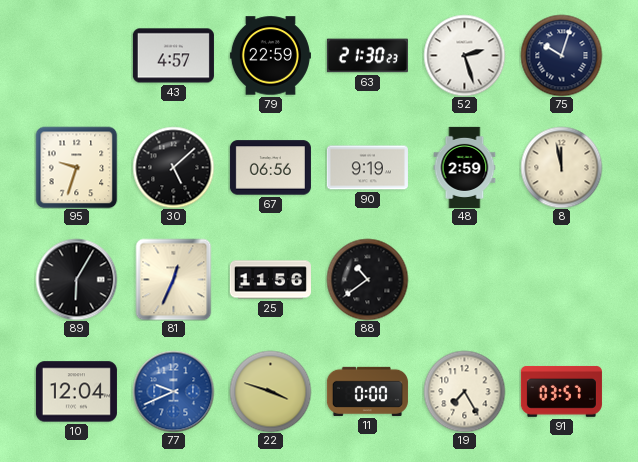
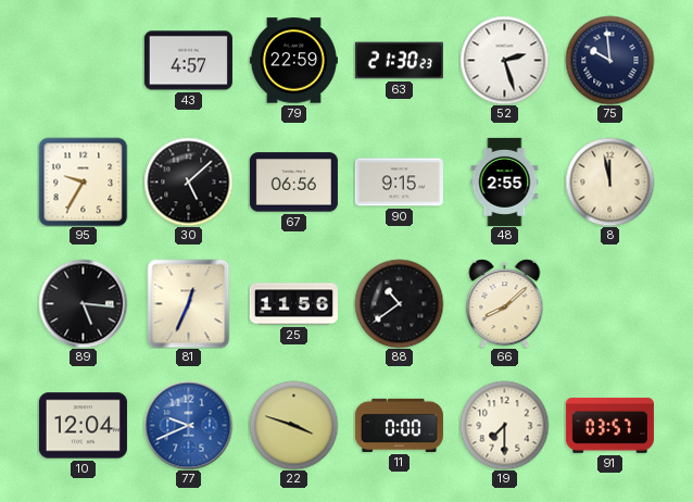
75: 10:03 -> 9:59 (609, 60)
95: 9:33 -> 9:35 (83, 181)
90: 9:19 -> 9:15 (399, 183)
48: 2:59 -> 2:55 (505, 181)
89: 6:05 -> 5:16 (83, 303)
66: none -> 8:08 (505, 303)
19: 7:25 -> 7:30 (504, 425)
